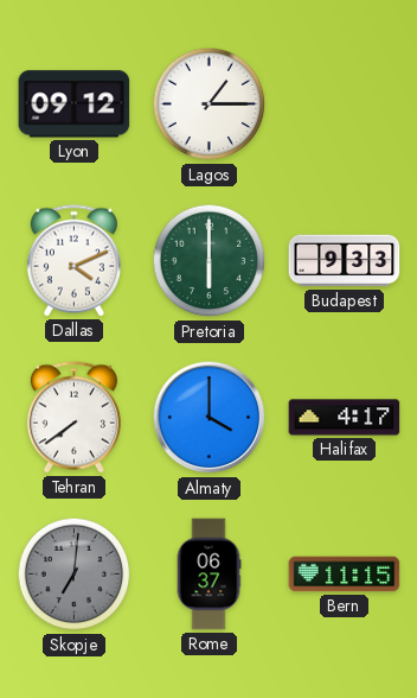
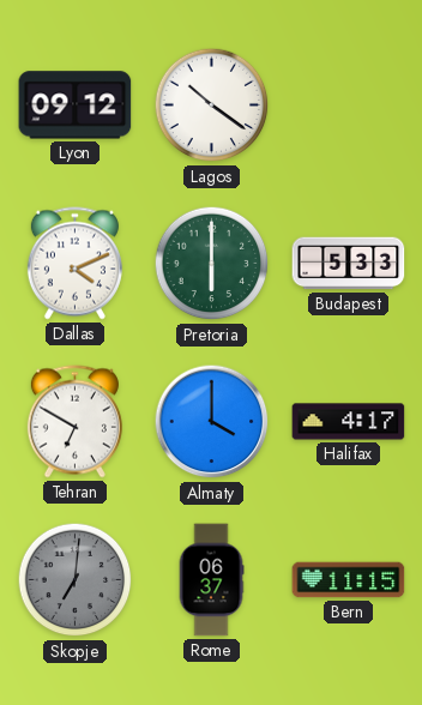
Lagos: 1:15 -> 10:21 (212, 106)
Budapest: 9:33 -> 5:33 (349, 264)
Tehran: 7:39 -> 6:50 (74, 422)
